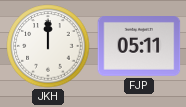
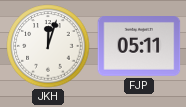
JKH: 12:00 -> 12:03 (48, 46)
